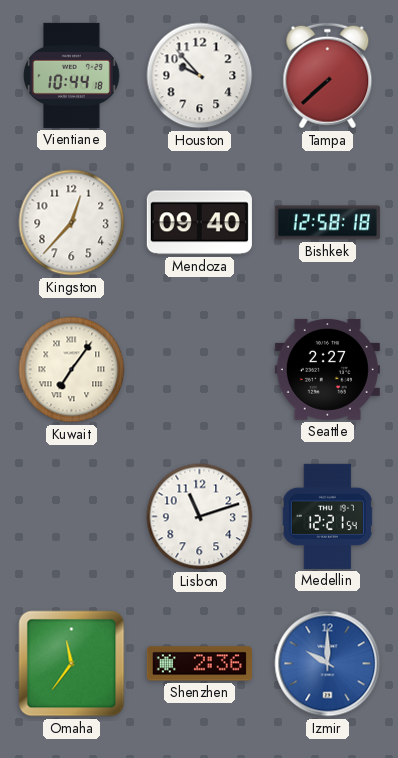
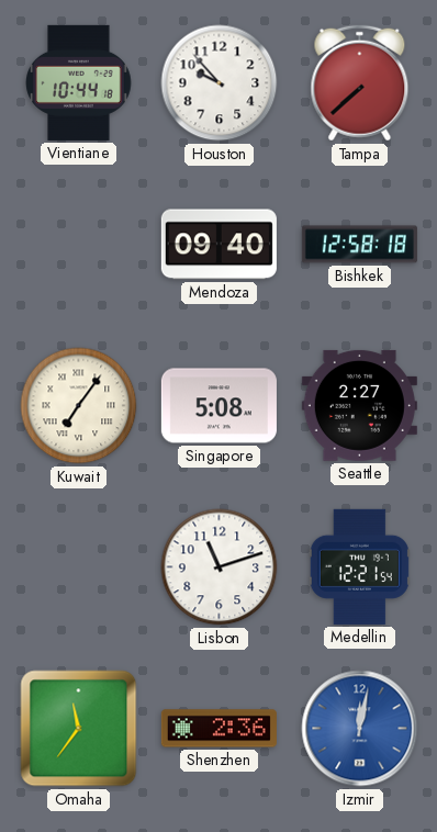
Kingston: 12:37 -> none (72, 223)
Singapore: none -> 5:08 (218, 406)
Izmir: 10:00 -> 12:02 (360, 729)
